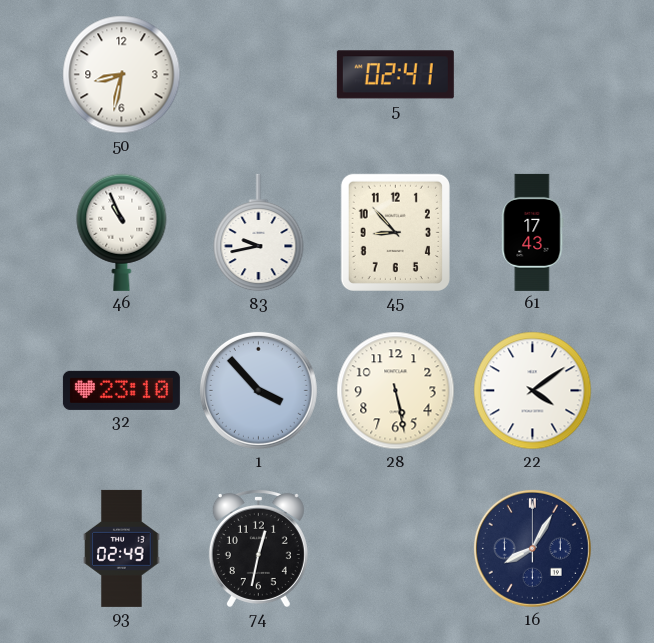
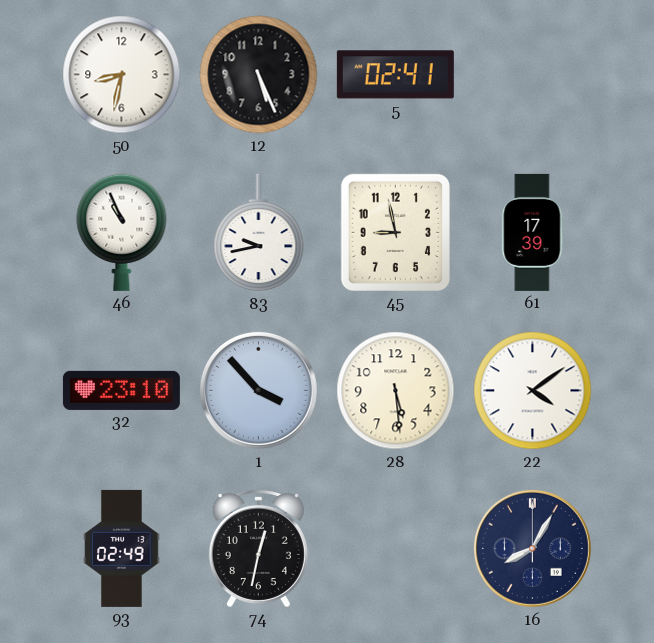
12: none -> 5:26 (259, 75)
45: 8:53 -> 8:58 (395, 232)
61: 17:43 -> 17:39 (533, 232)
28: 5:28 -> 5:29 (396, 391)
